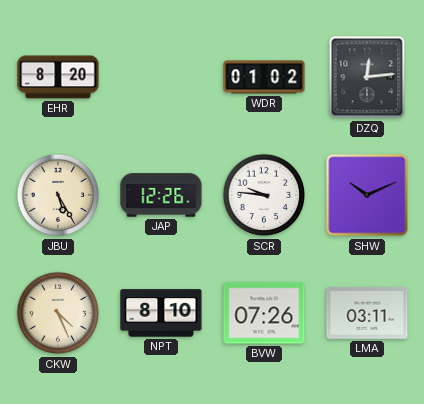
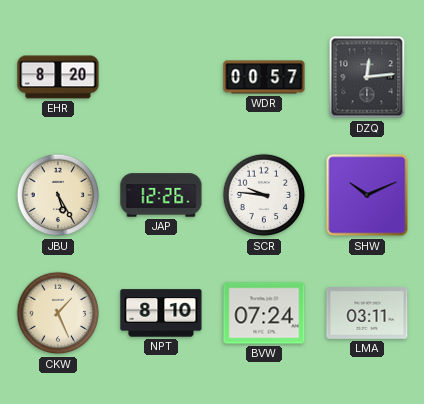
WDR: 01:02 -> 00:57 (264, 77)
CKW: 4:26 -> 1:26 (58, 313)
BVW: 07:26 -> 07:24 (264, 313)
